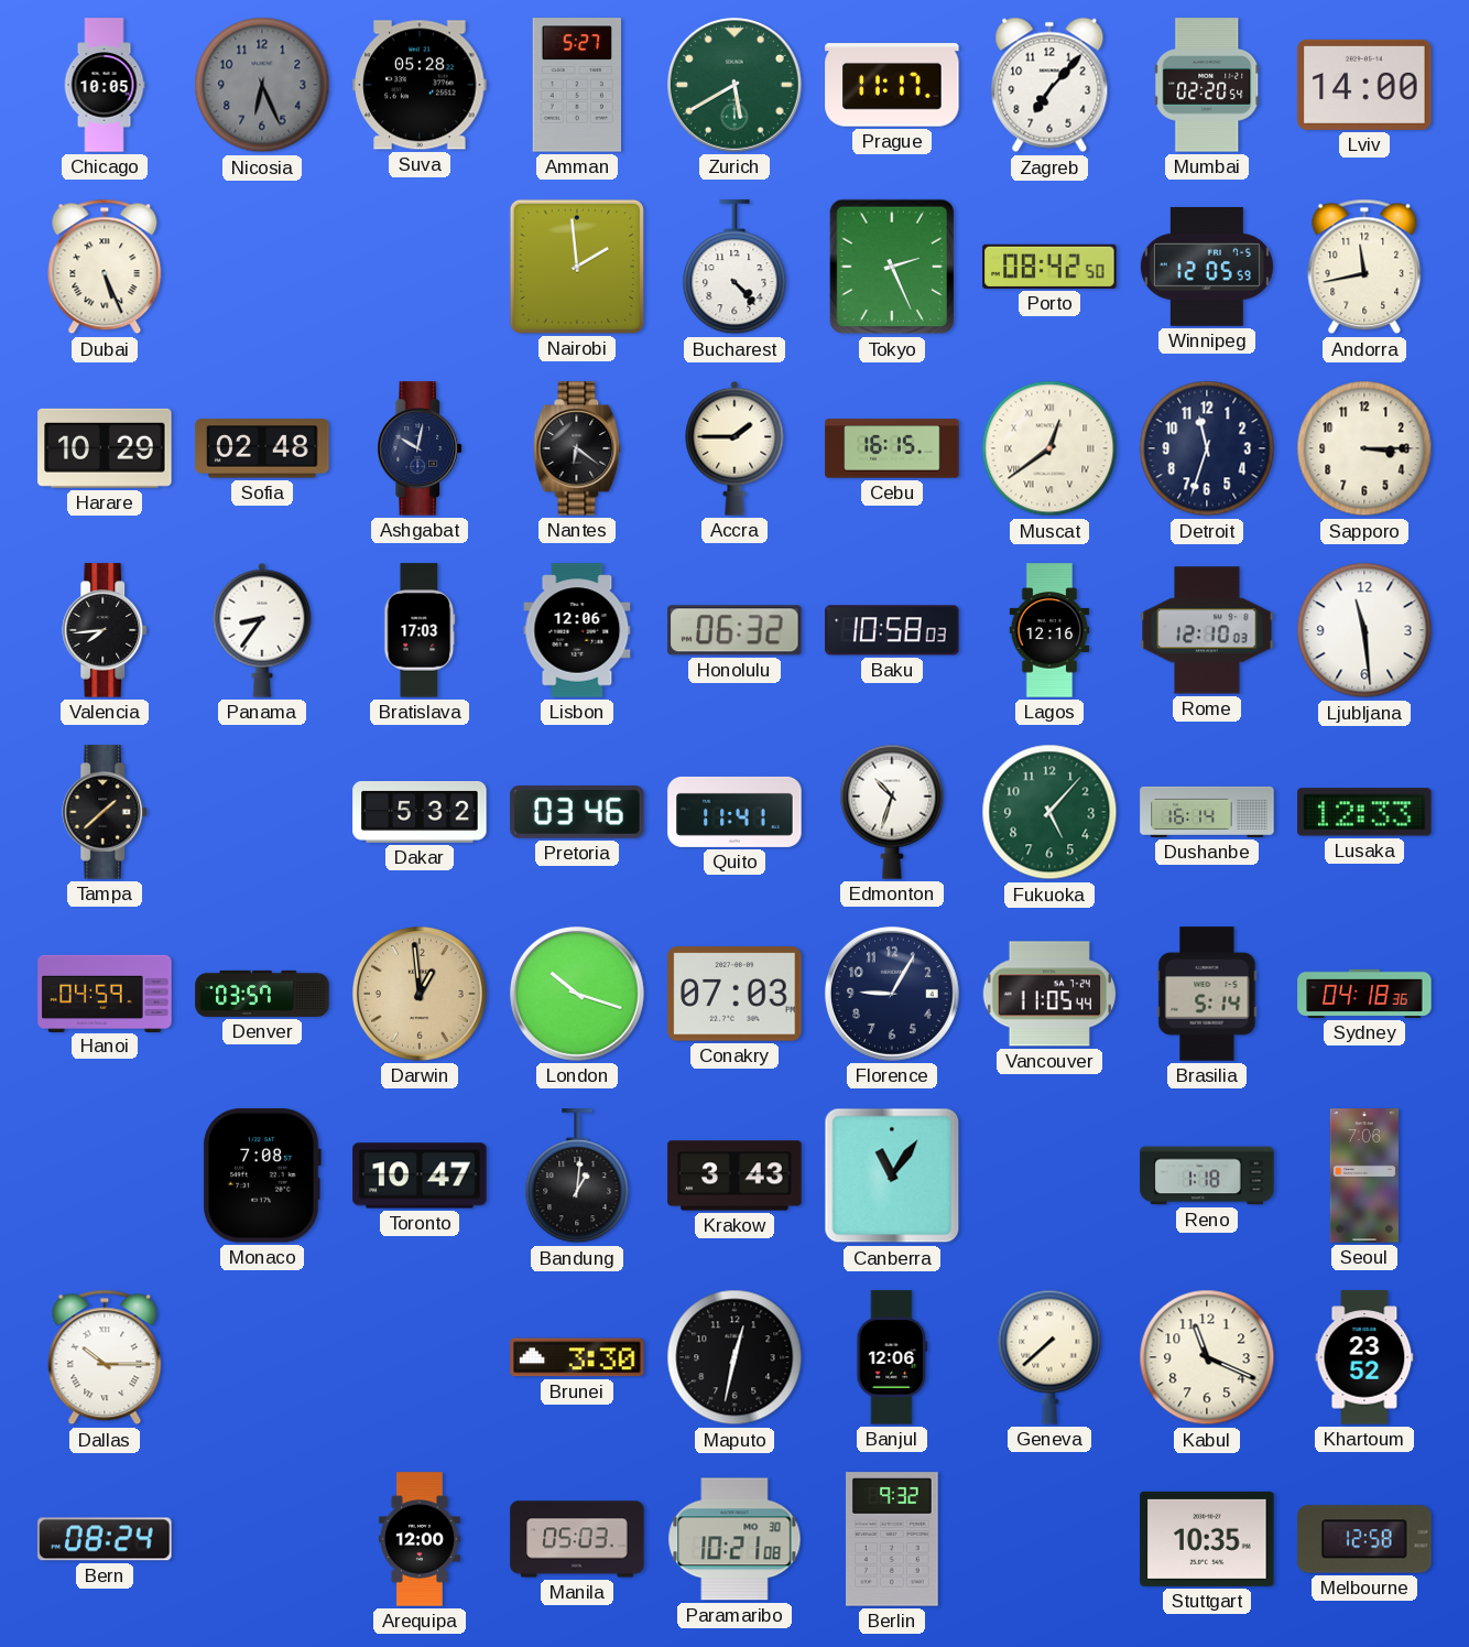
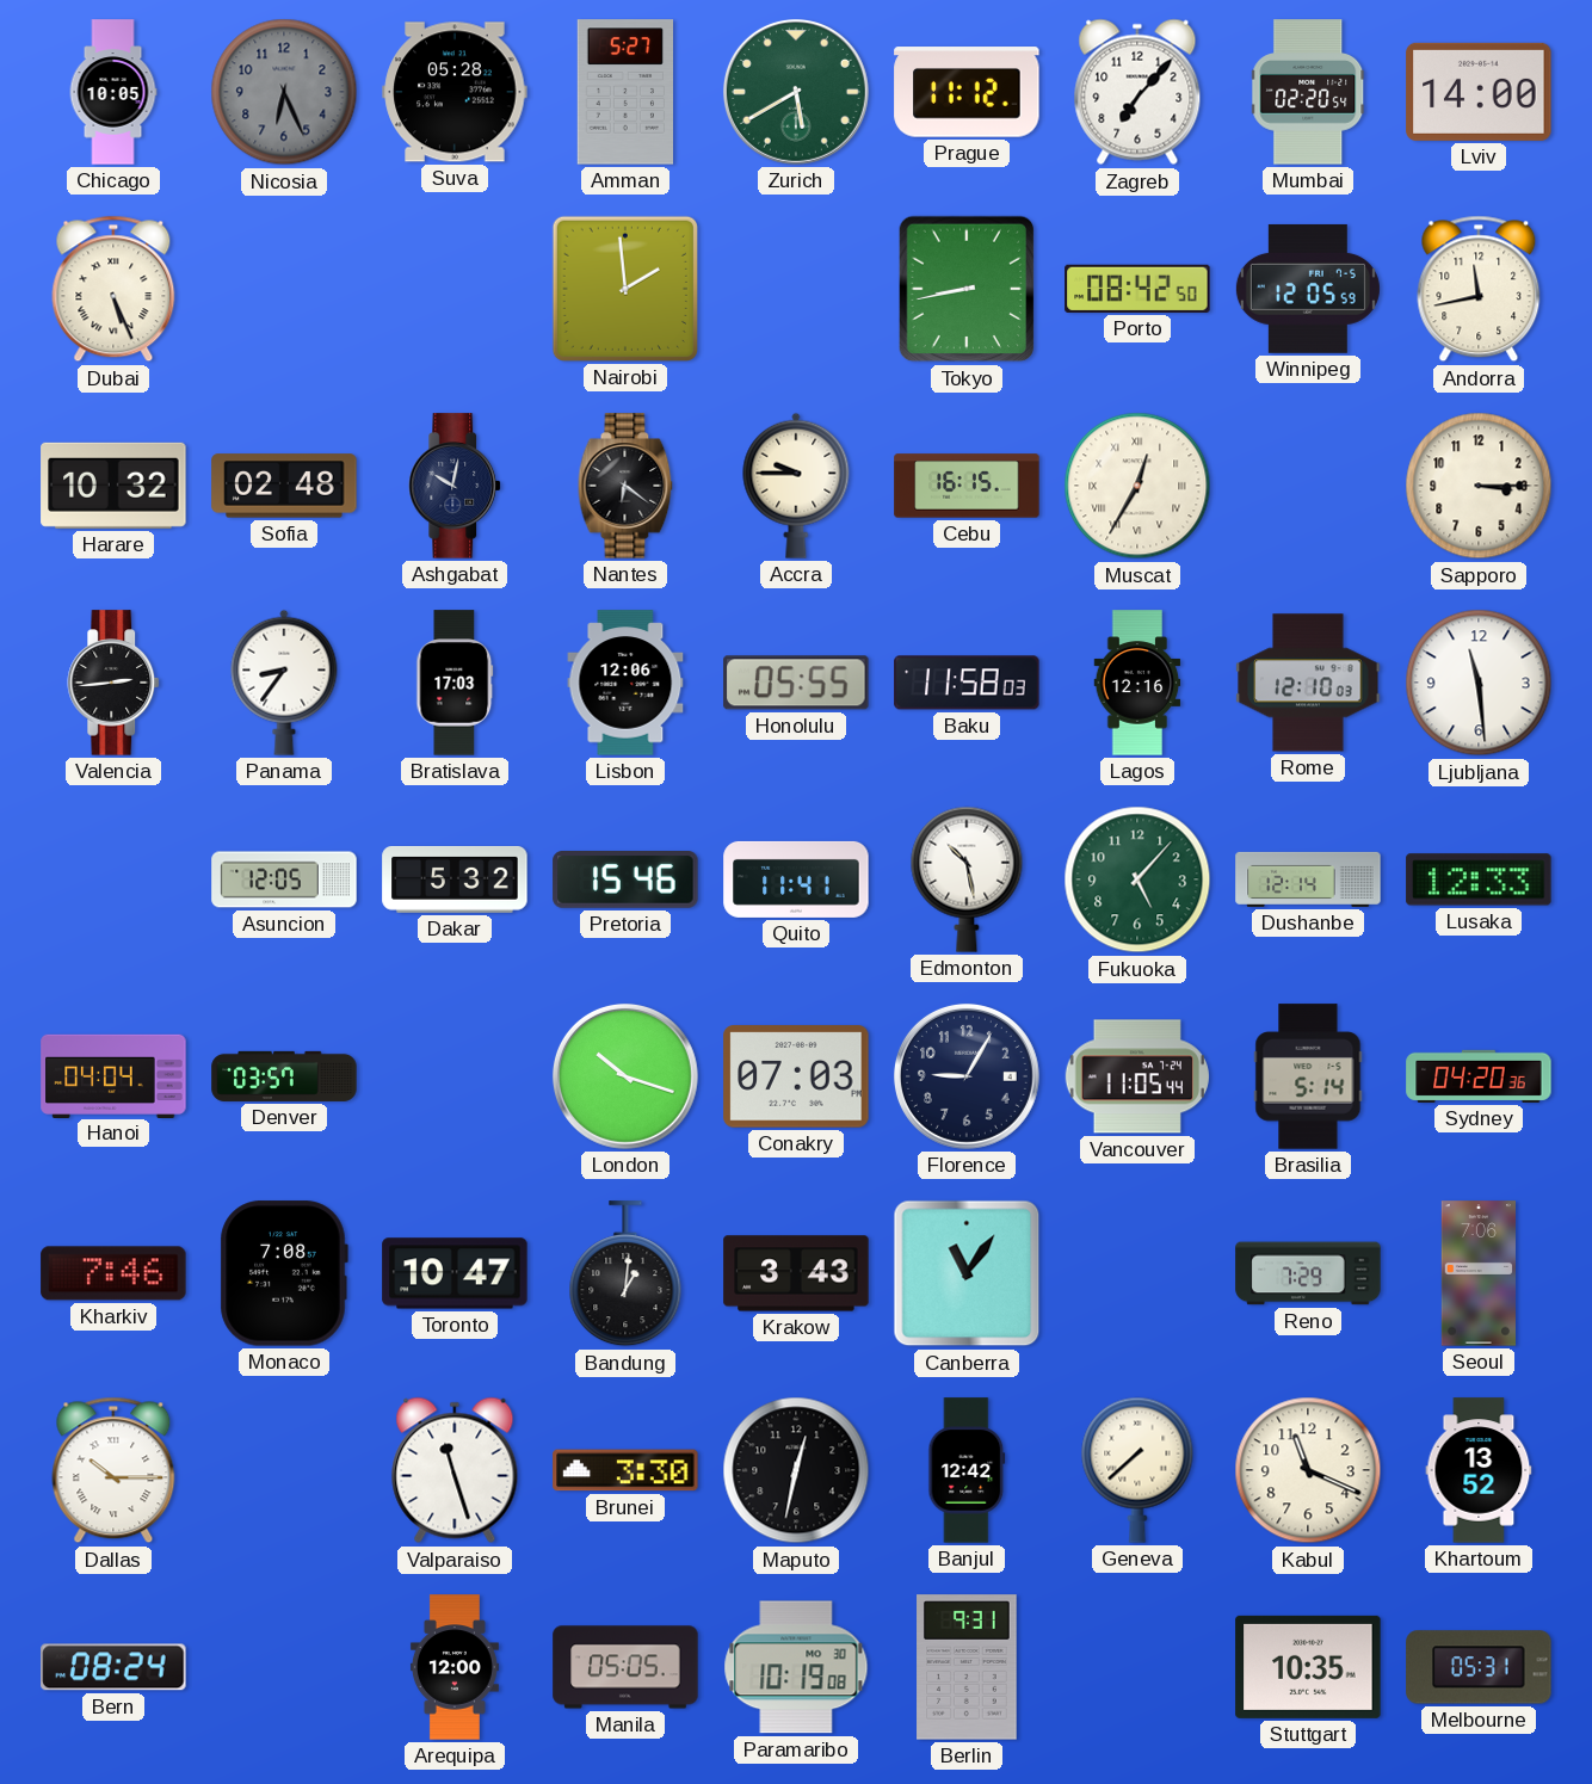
Prague: 11:17 -> 11:12 (967, 92)
Bucharest: 4:23 -> none (734, 268)
Tokyo: 2:26 -> 8:43 (967, 289)
Harare: 10:29 -> 10:32 (113, 486)
Accra: 1:45 -> 9:45 (796, 486)
Muscat: 12:39 -> 12:35 (1137, 486)
Detroit: 11:33 -> none (1207, 448)
Valencia: 7:44 -> 2:44 (115, 683)
Honolulu: 06:32 -> 05:55 (796, 683)
Baku: 10:58 -> 11:58 (967, 683)
Tampa: 1:38 -> none (106, 812)
Asuncion: none -> 12:05 (284, 879)
Pretoria: 03:46 -> 15:46 (625, 879)
Edmonton: 10:33 -> 10:28 (967, 879)
Dushanbe: 16:14 -> 12:14 (1308, 879)
Hanoi: 04:59 -> 04:04 (113, 1075)
Darwin: 12:59 -> none (420, 994)
Sydney: 04:18 -> 04:20 (1479, 1076)
Kharkiv: none -> 7:46 (113, 1273)
Reno: 1:18 -> 7:29 (1308, 1273)
Valparaiso: none -> 11:27 (455, 1470)
Banjul: 12:06 -> 12:42 (967, 1470)
Khartoum: 23:52 -> 13:52 (1479, 1470)
Manila: 05:03 -> 05:05 (625, 1667)
Paramaribo: 10:21 -> 10:19 (796, 1667)
Berlin: 9:32 -> 9:31 (967, 1667)
Melbourne: 12:58 -> 05:31 (1479, 1667)
